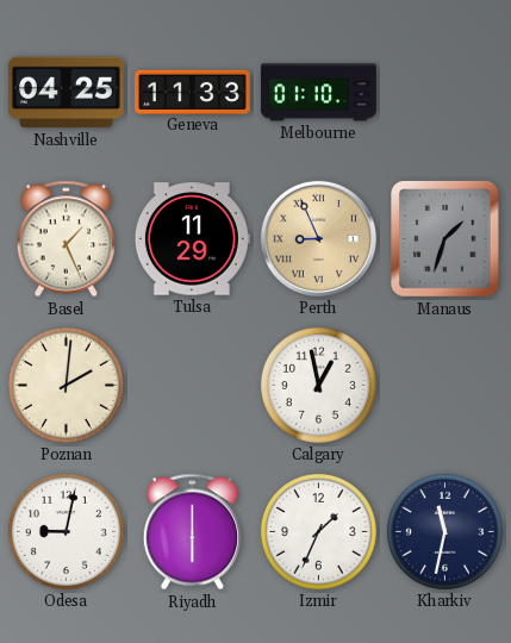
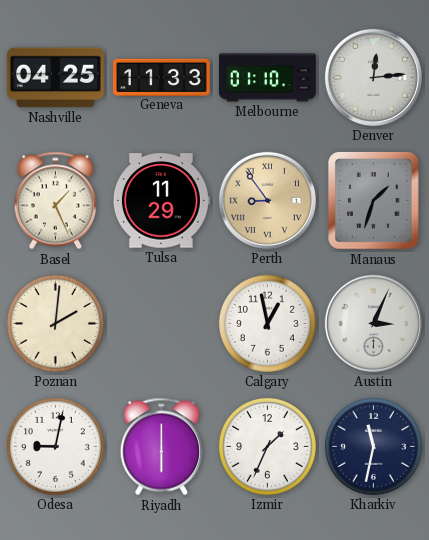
Denver: none -> 12:14 (373, 77)
Perth: 8:56 -> 8:54 (267, 200)
Austin: none -> 3:04 (373, 323)
